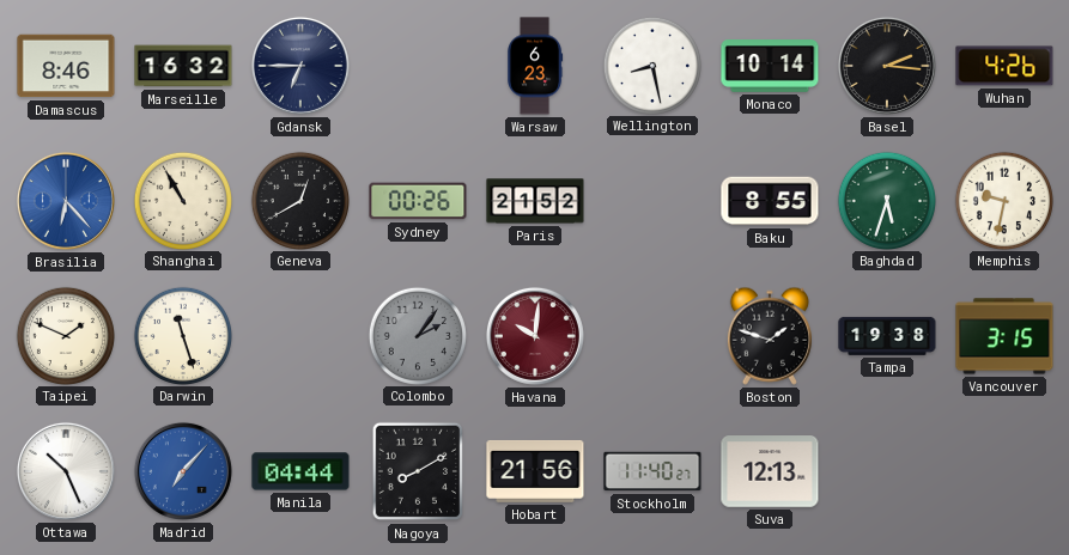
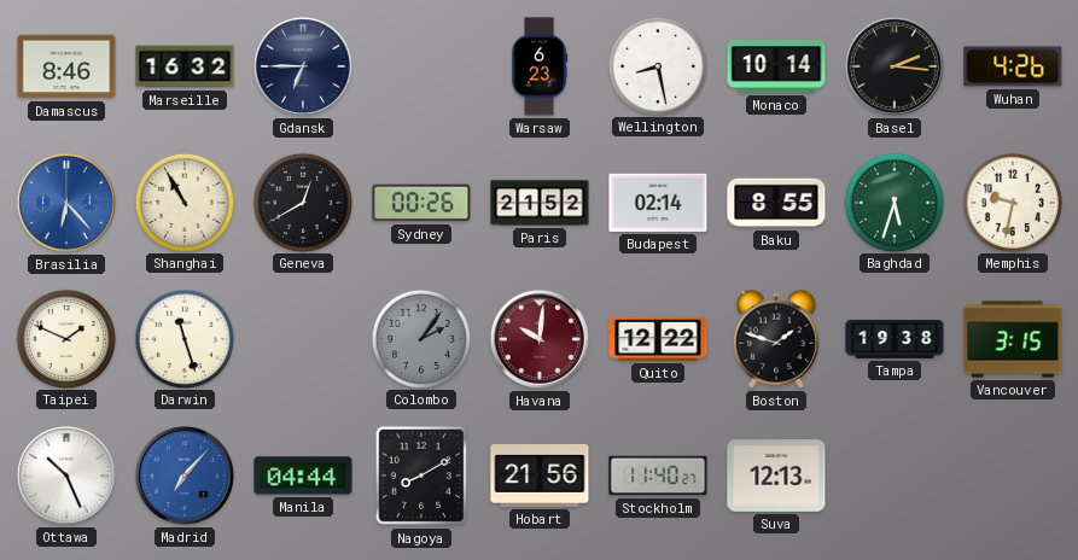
Budapest: none -> 02:14 (658, 203)
Quito: none -> 12:22 (658, 339)
